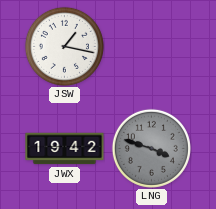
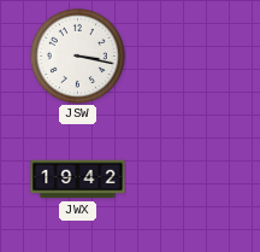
JSW: 1:17 -> 3:17 (77, 55)
LNG: 3:48 -> none (151, 148)
